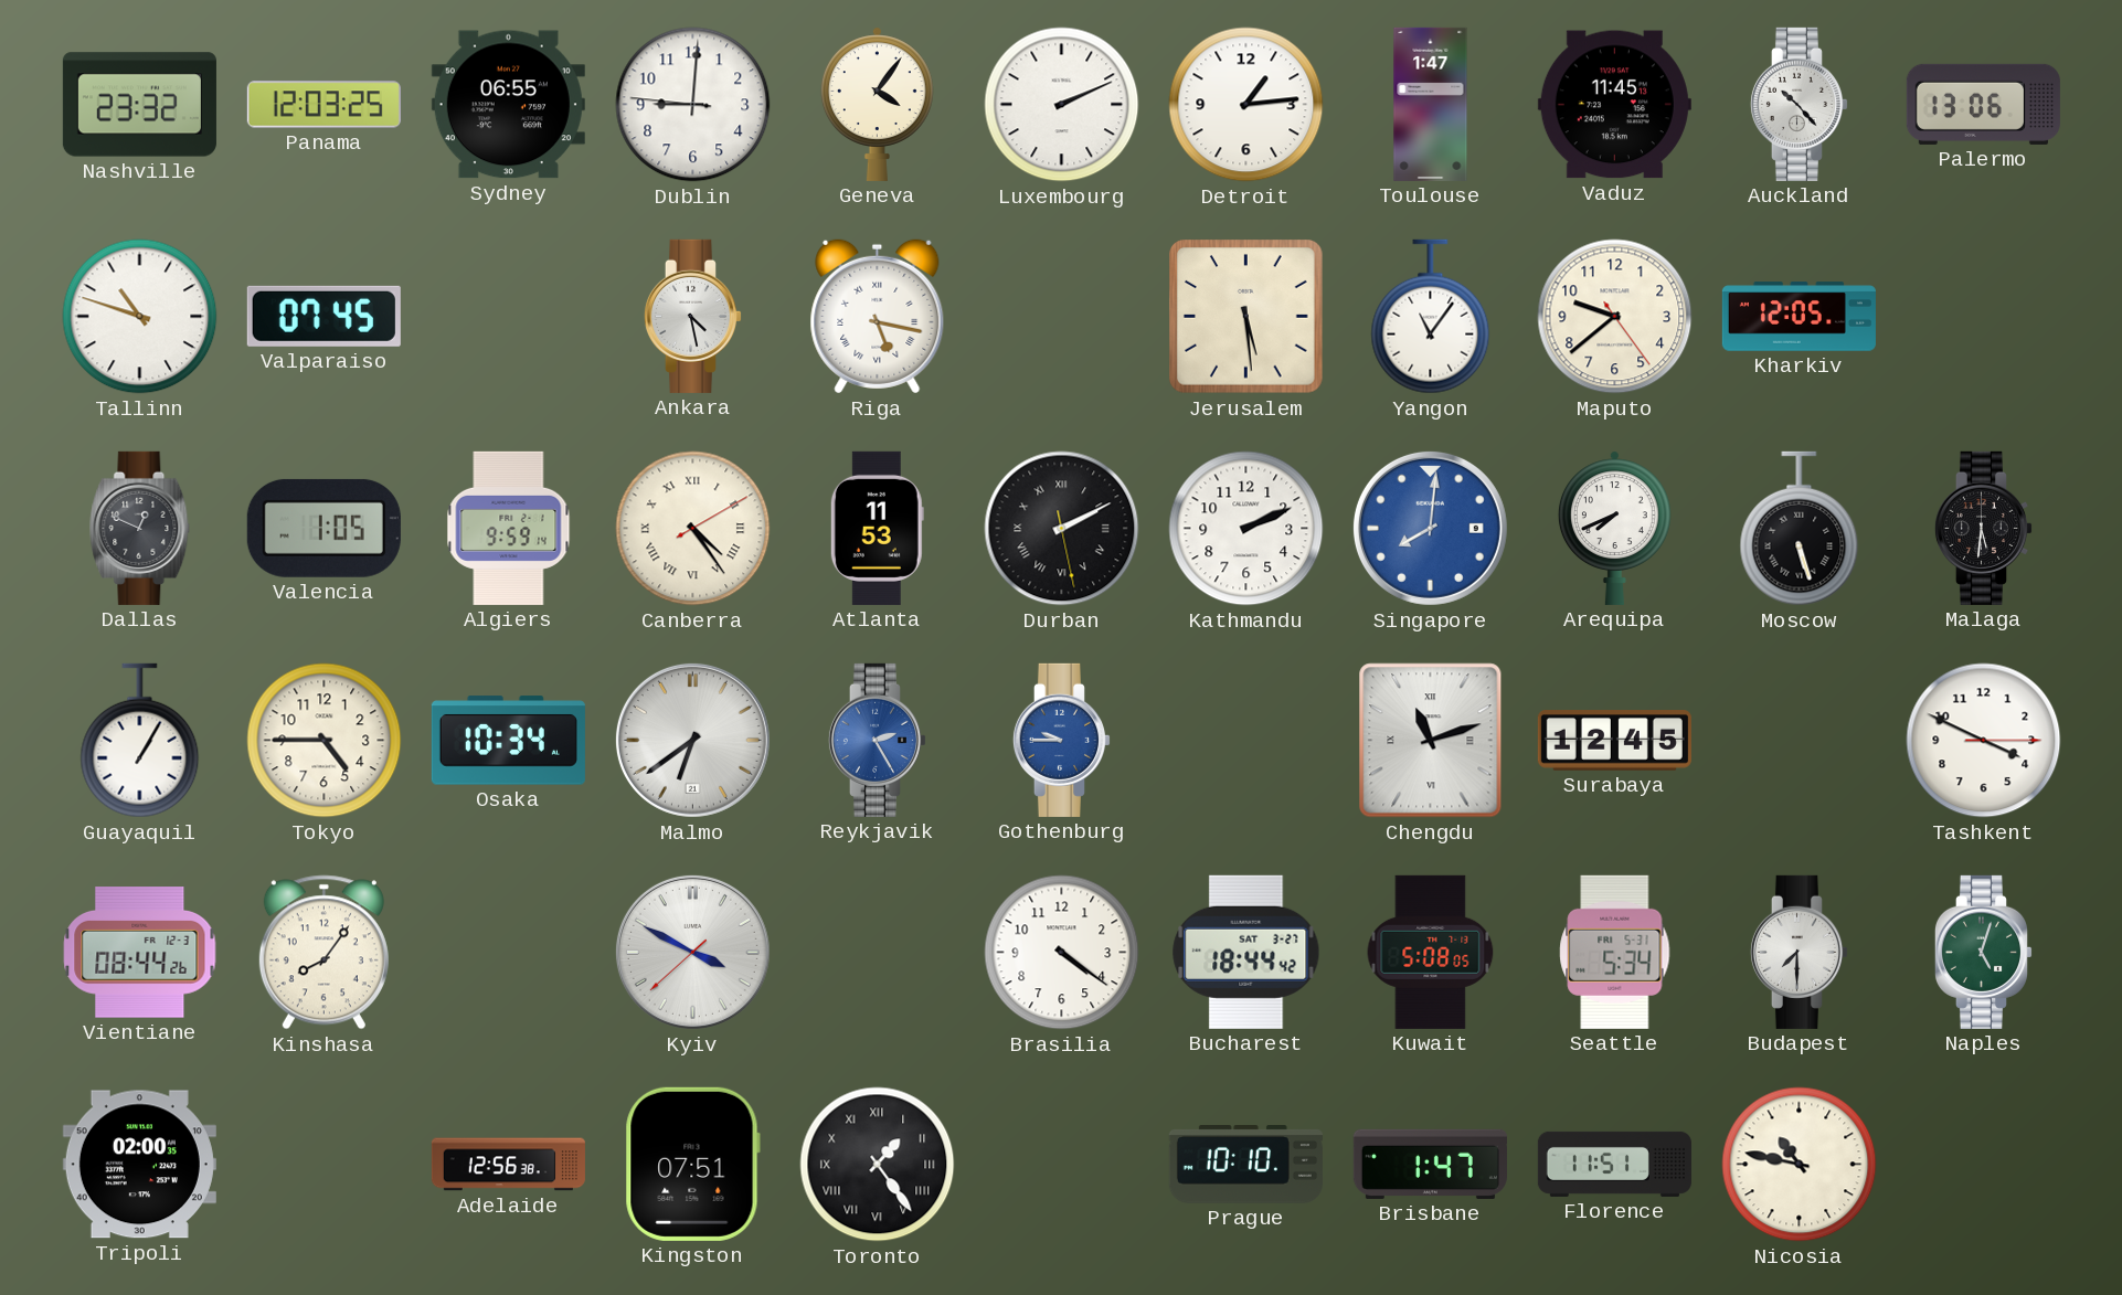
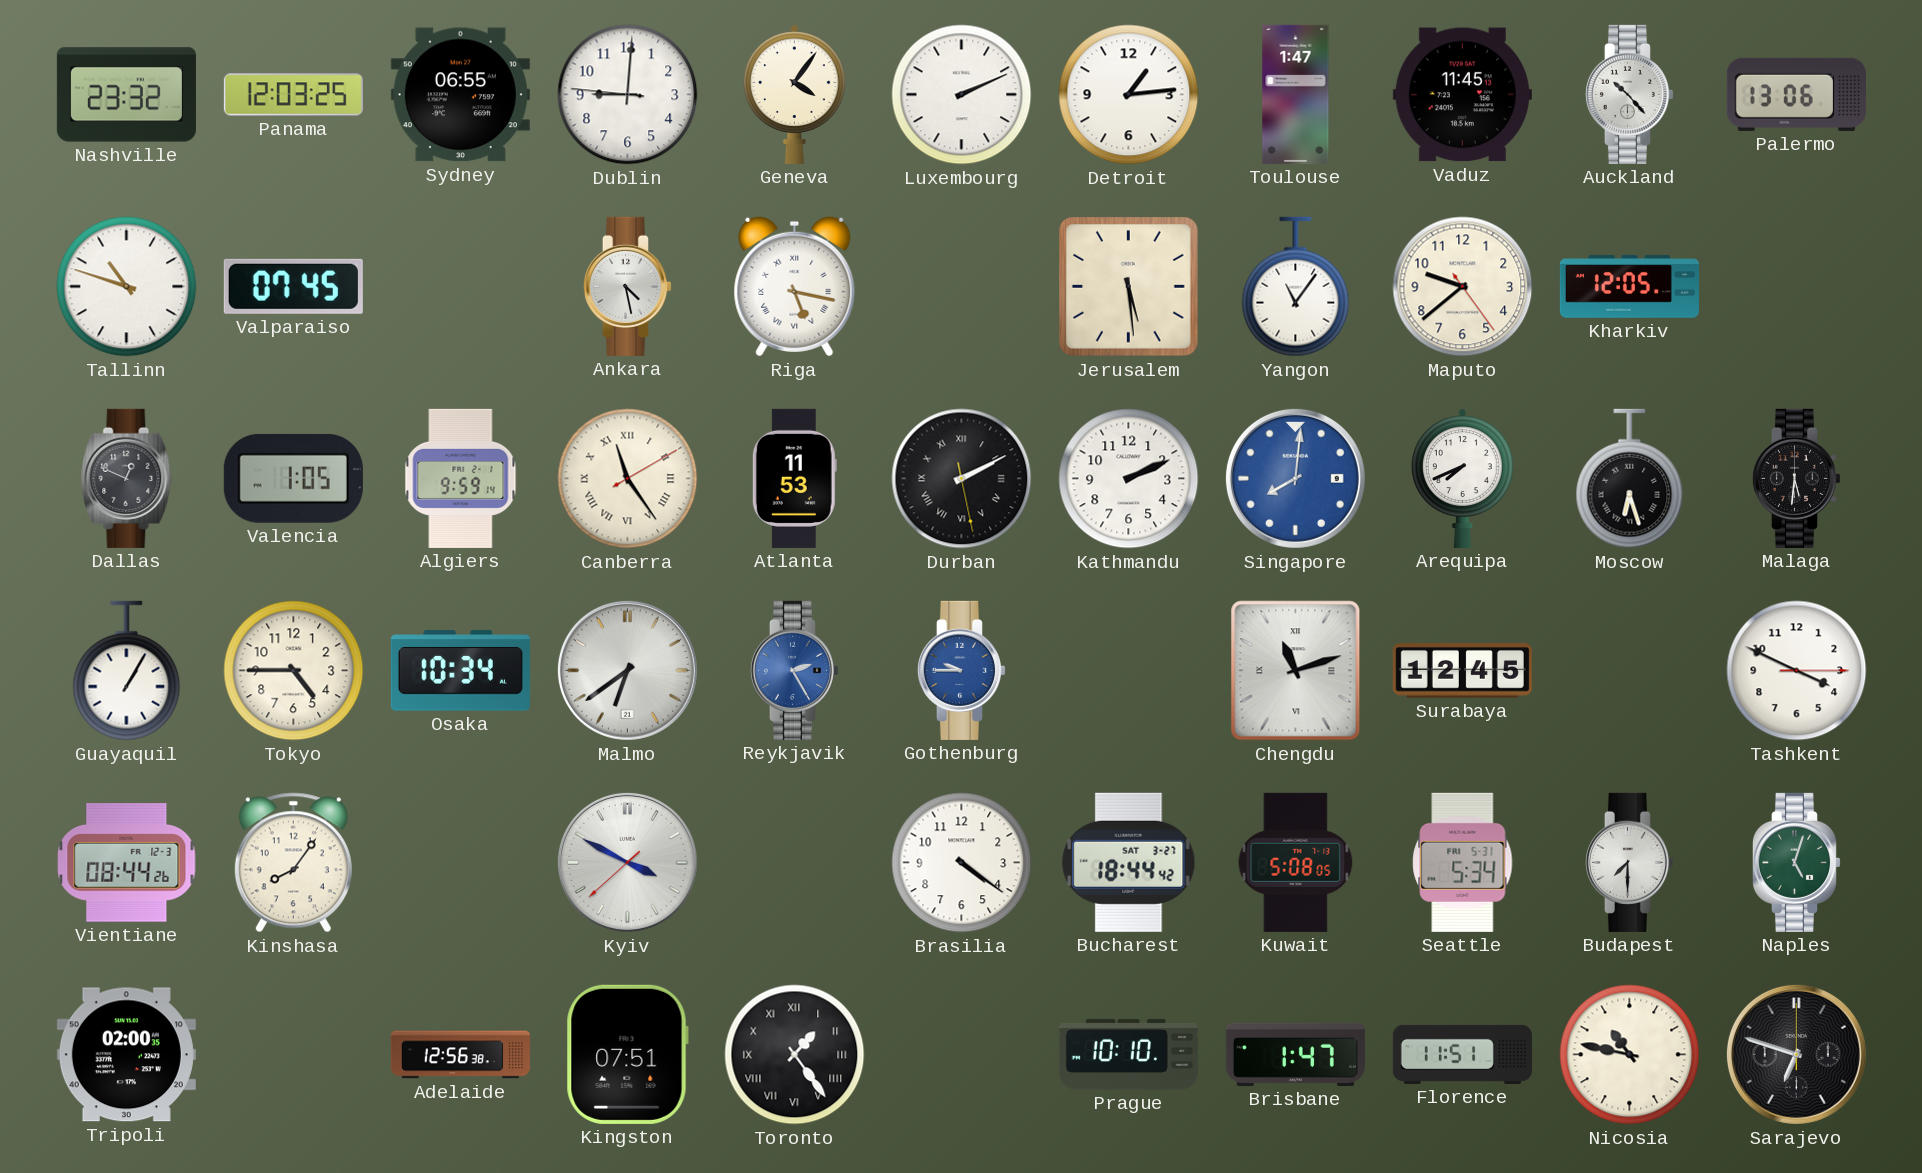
Canberra: 4:24 -> 11:24 (628, 479)
Moscow: 5:27 -> 6:27 (1630, 479)
Sarajevo: none -> 6:48 (1796, 1054)
